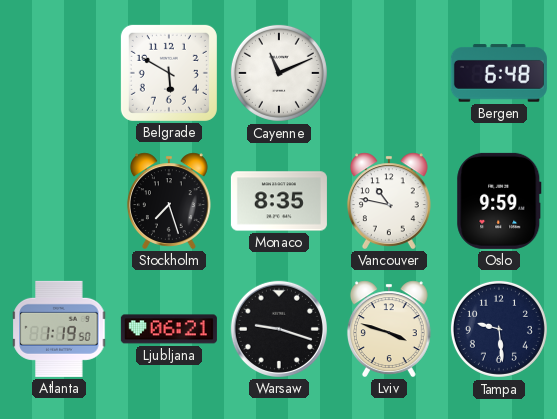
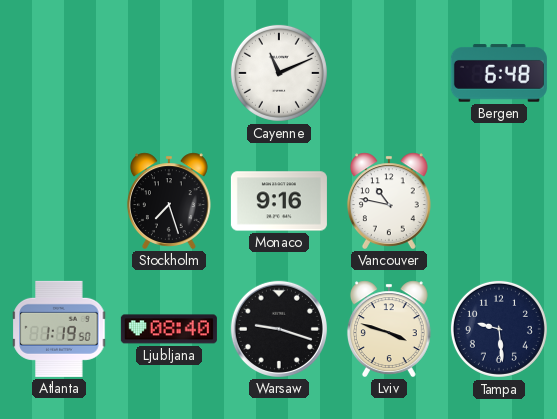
Belgrade: 5:50 -> none (169, 73)
Monaco: 8:35 -> 9:16 (279, 201)
Oslo: 9:59 -> none (499, 201)
Ljubljana: 06:21 -> 08:40 (169, 329)
